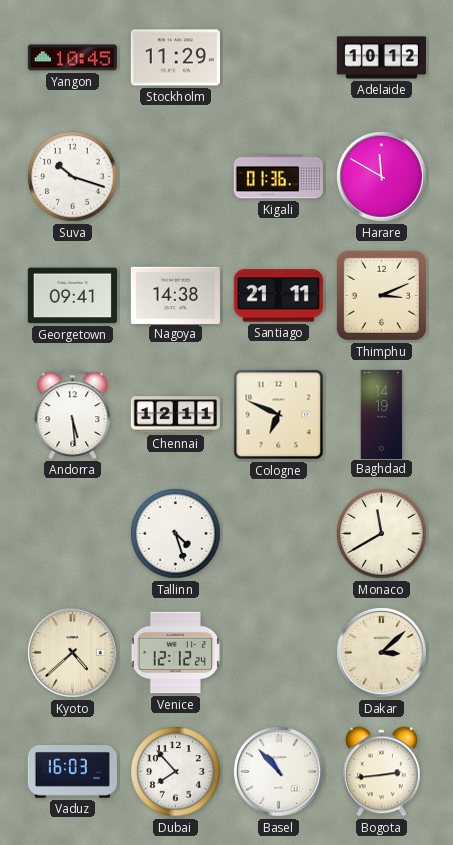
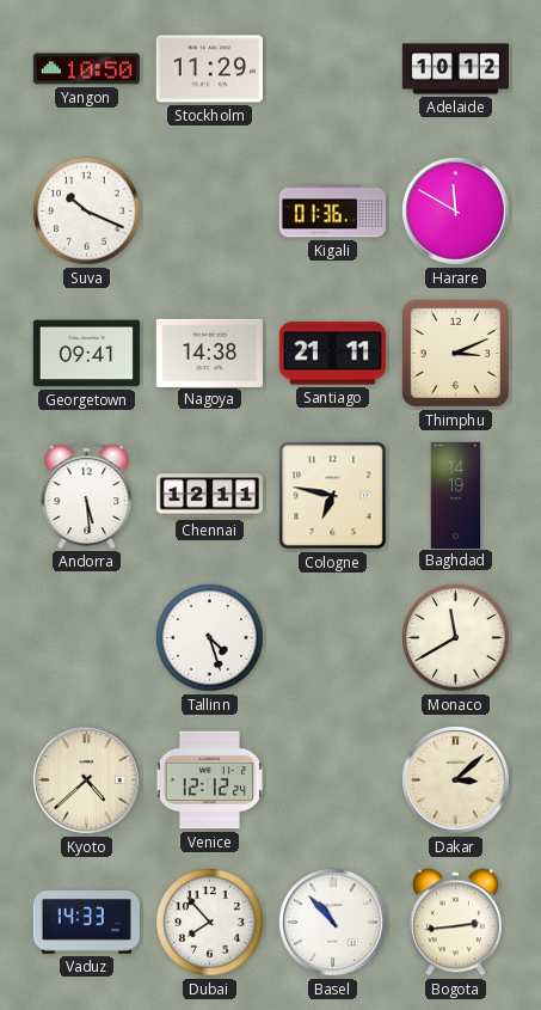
Yangon: 10:45 -> 10:50 (86, 69)
Suva: 10:18 -> 10:19 (87, 212)
Cologne: 6:49 -> 6:47 (333, 496)
Vaduz: 16:03 -> 14:33 (86, 923)
